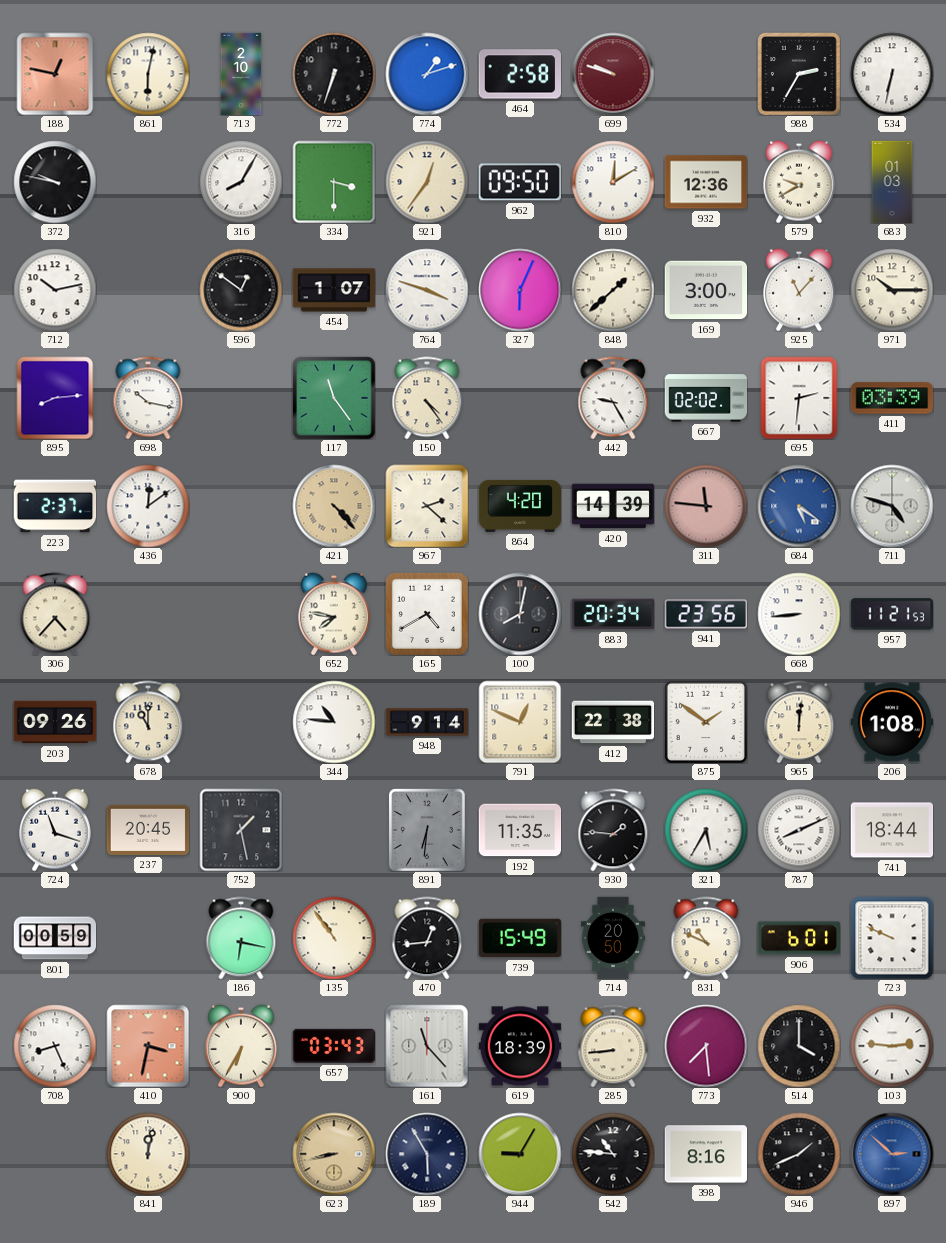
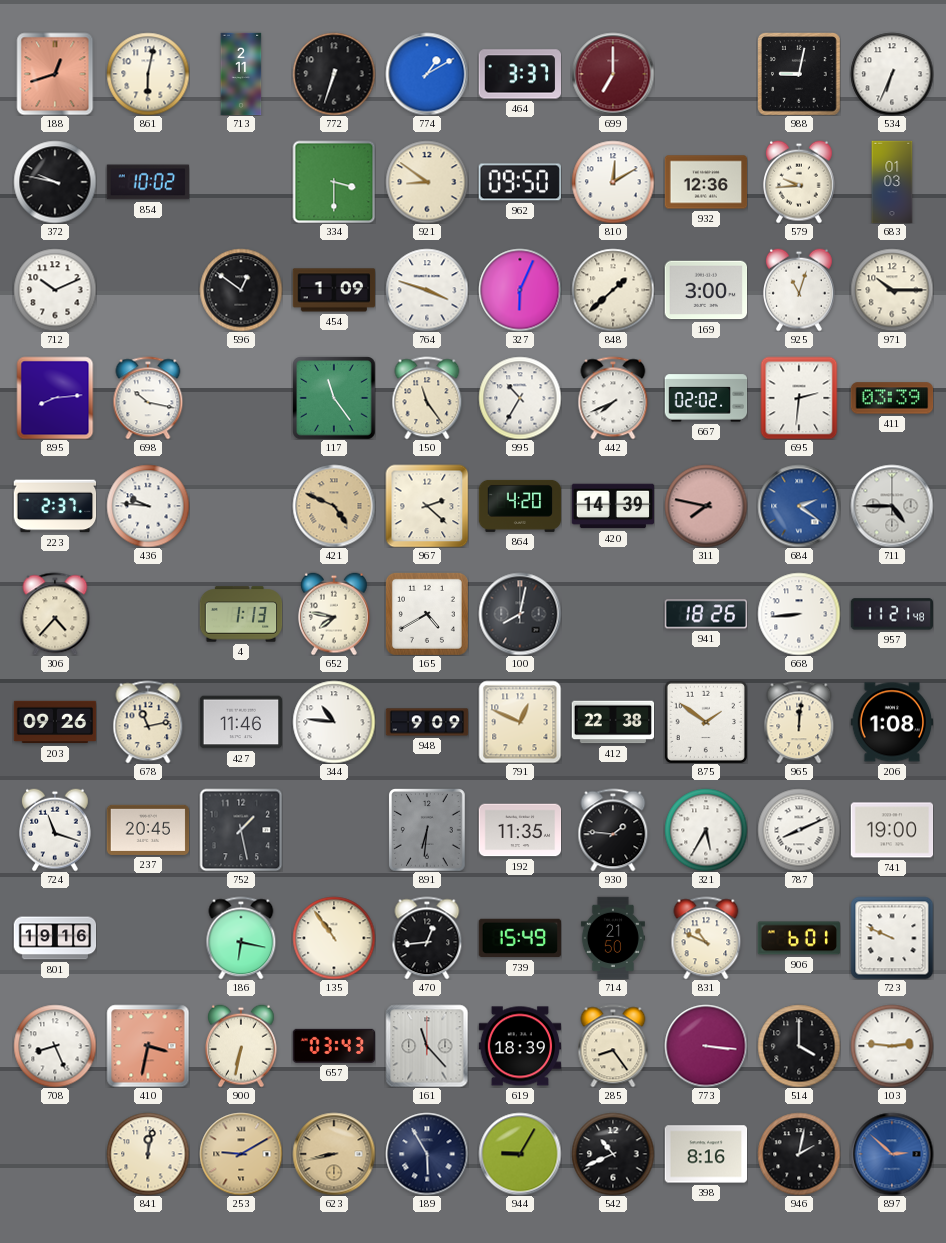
188: 12:47 -> 12:42 (55, 74)
713: 2:10 -> 2:11 (241, 74)
774: 1:12 -> 1:10 (427, 74)
464: 2:58 -> 3:37 (520, 74)
699: 9:48 -> 7:00 (613, 74)
988: 2:35 -> 9:02 (799, 74)
534: 6:32 -> 6:34 (892, 74)
854: none -> 10:02 (147, 182)
316: 8:05 -> none (241, 182)
921: 12:36 -> 8:51 (427, 182)
579: 9:40 -> 9:44 (800, 182)
712: 10:13 -> 10:11 (55, 290)
454: 1:07 -> 1:09 (334, 290)
925: 11:07 -> 11:03 (800, 290)
150: 4:24 -> 11:24 (427, 398)
995: none -> 10:35 (520, 398)
442: 9:25 -> 7:41 (613, 398)
436: 12:09 -> 9:46 (148, 506)
421: 4:23 -> 4:49 (334, 506)
311: 11:46 -> 7:47 (706, 506)
684: 5:21 -> 2:21 (799, 506)
711: 4:48 -> 4:45 (892, 506)
4: none -> 1:13 (241, 614)
883: 20:34 -> none (613, 614)
941: 23:56 -> 18:26 (706, 614)
957: 11:21:53 -> 11:21:48 (891, 614)
678: 11:00 -> 11:13 (148, 722)
427: none -> 11:46 (241, 722)
948: 9:14 -> 9:09 (427, 722)
741: 18:44 -> 19:00 (892, 830)
801: 00:59 -> 19:16 (55, 938)
714: 20:50 -> 21:50 (613, 938)
900: 6:35 -> 6:32 (242, 1046)
285: 8:44 -> 8:24 (613, 1046)
773: 7:29 -> 3:16 (706, 1046)
253: none -> 9:10 (241, 1154)
542: 10:46 -> 10:41 (613, 1154)
946: 1:41 -> 2:02 (799, 1154)
